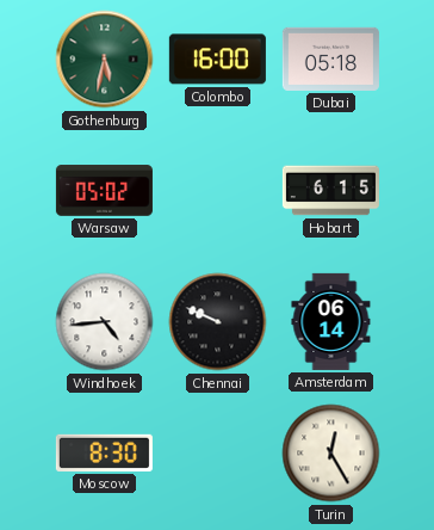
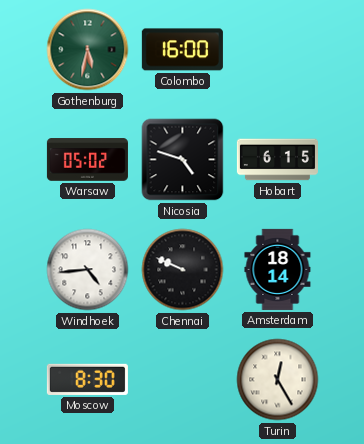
Dubai: 05:18 -> none (330, 58)
Nicosia: none -> 4:48 (183, 160)
Amsterdam: 06:14 -> 18:14 (278, 269)
